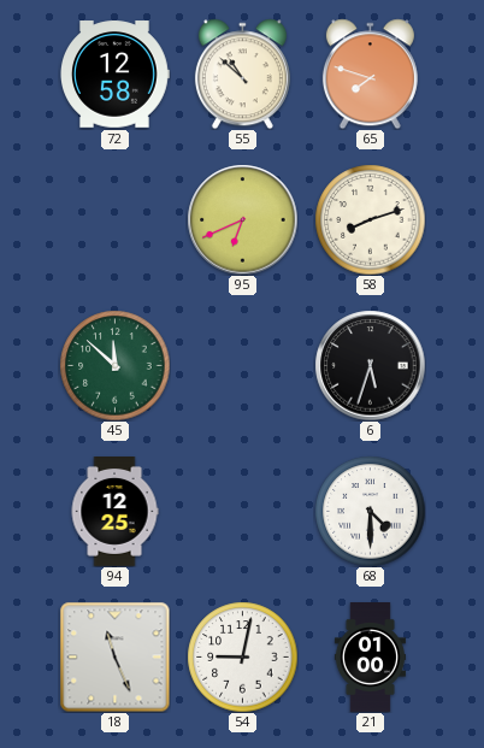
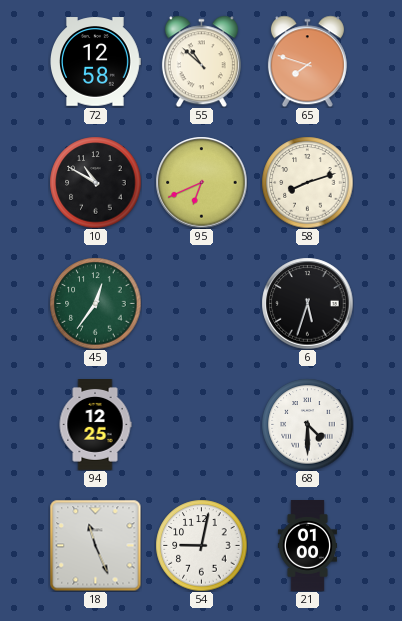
10: none -> 10:50 (95, 182)
45: 11:52 -> 12:36 (95, 303)
